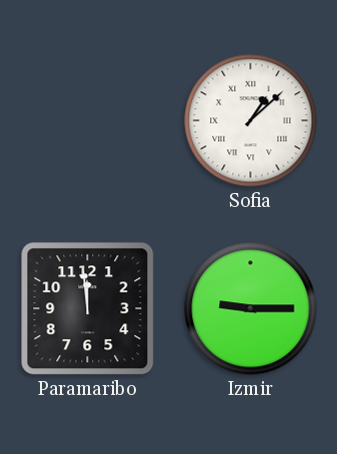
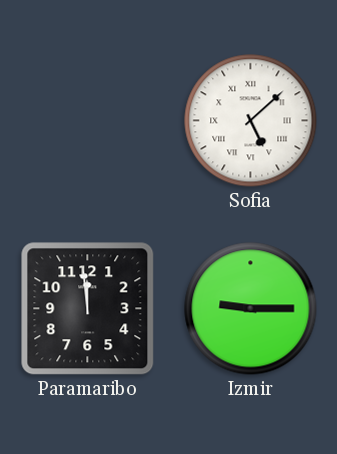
Sofia: 1:08 -> 5:08 (251, 121)
